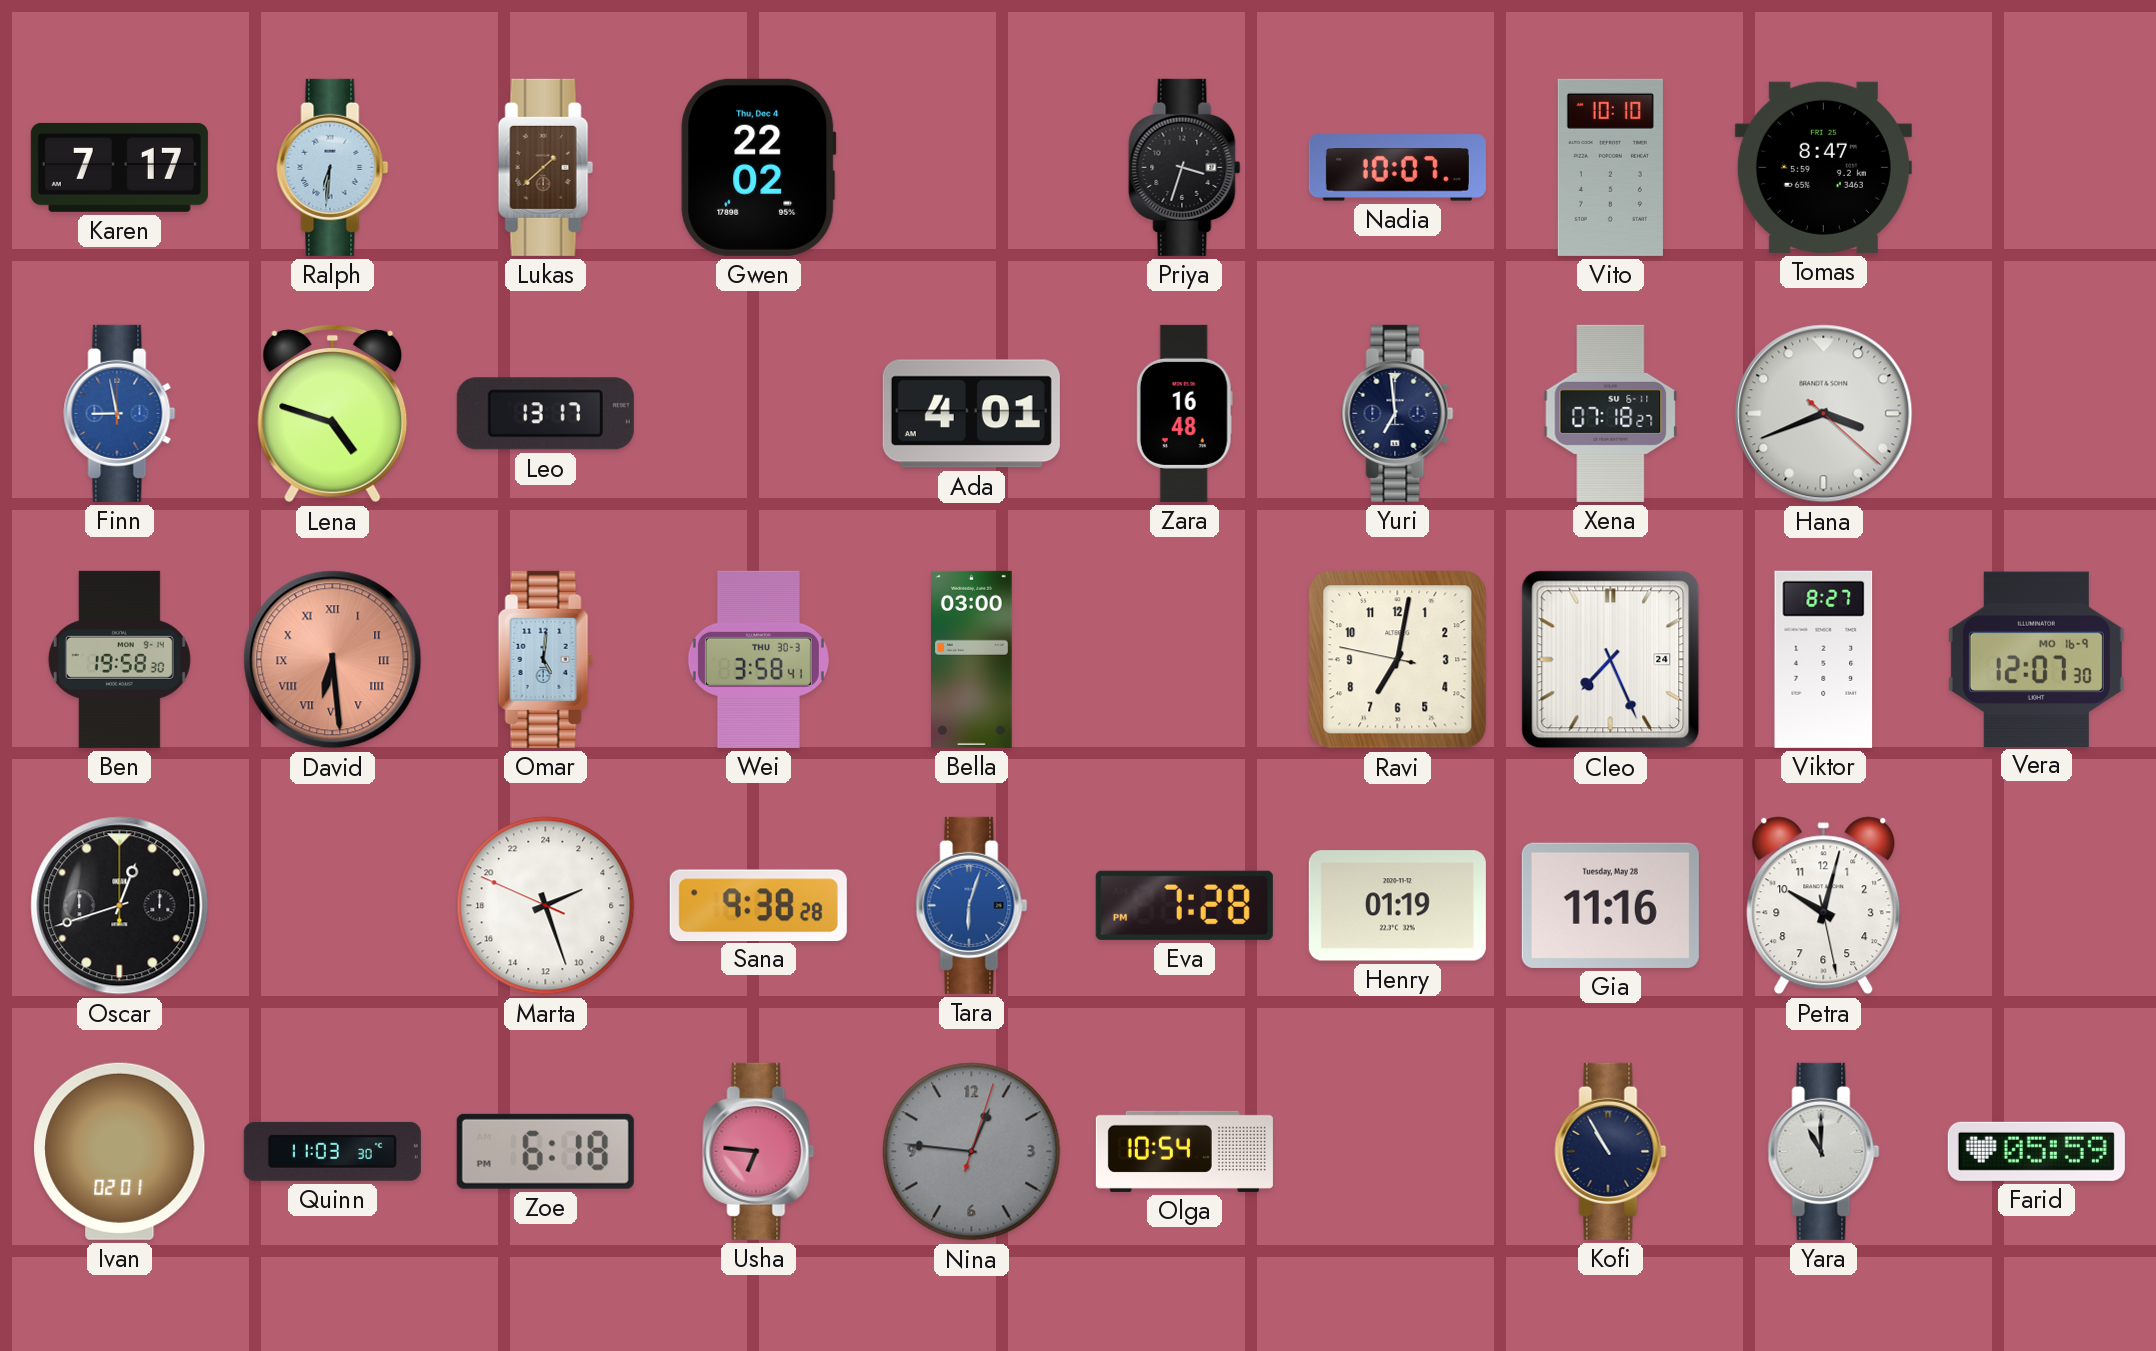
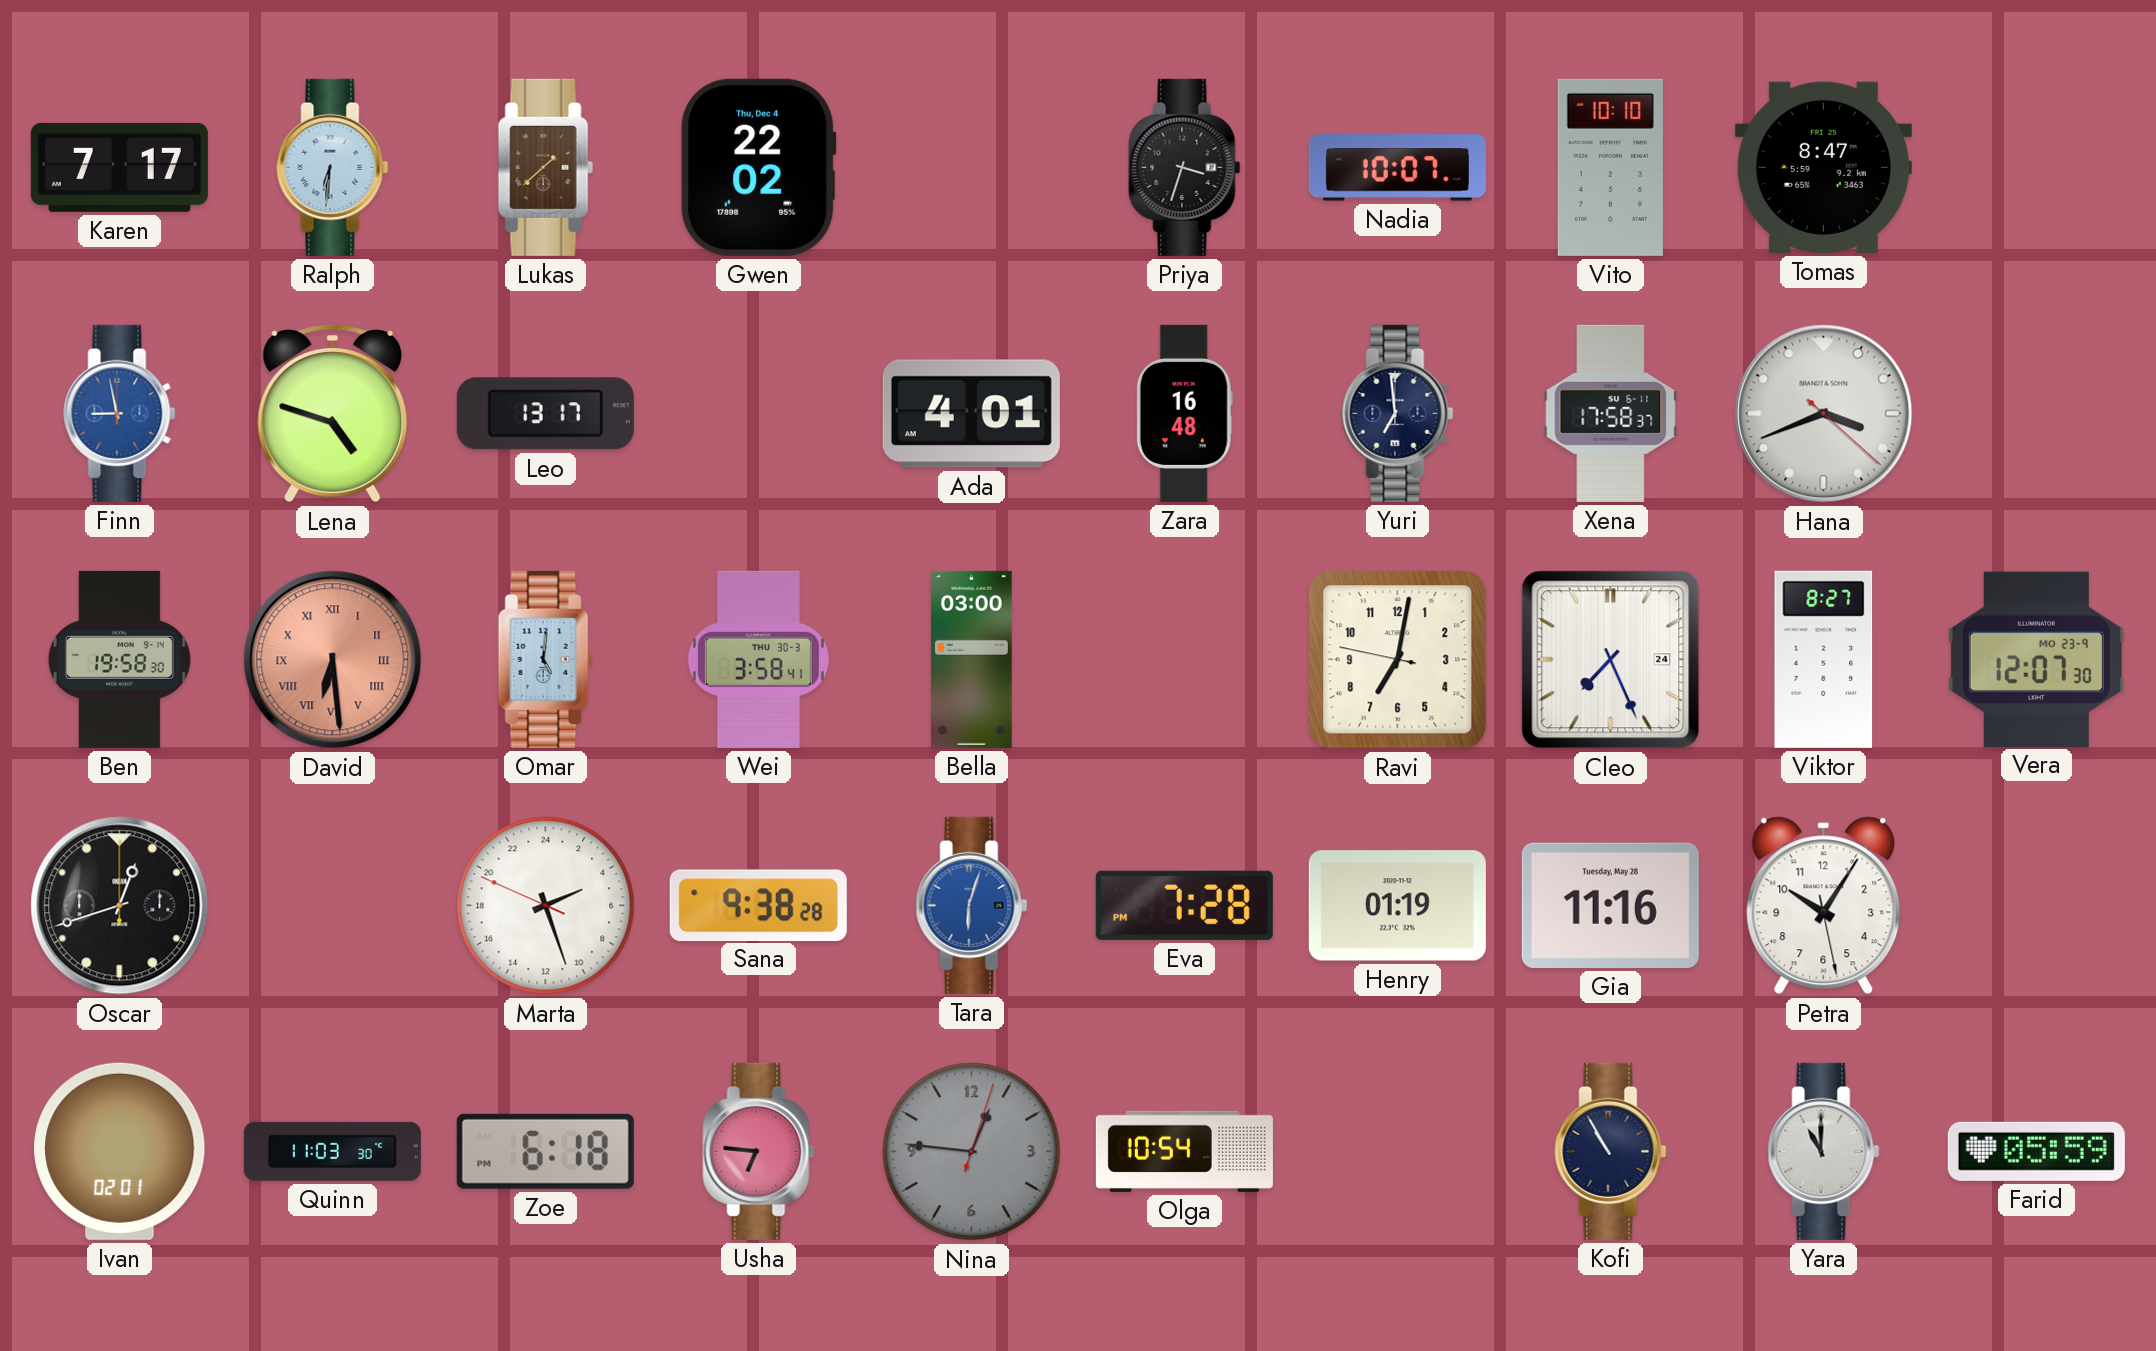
Xena: 07:18 -> 17:58 (1611, 413)
Vera date: MO 16-9 -> MO 23-9 (2036, 659)
Petra: 10:02 -> 10:05 (1824, 906)
